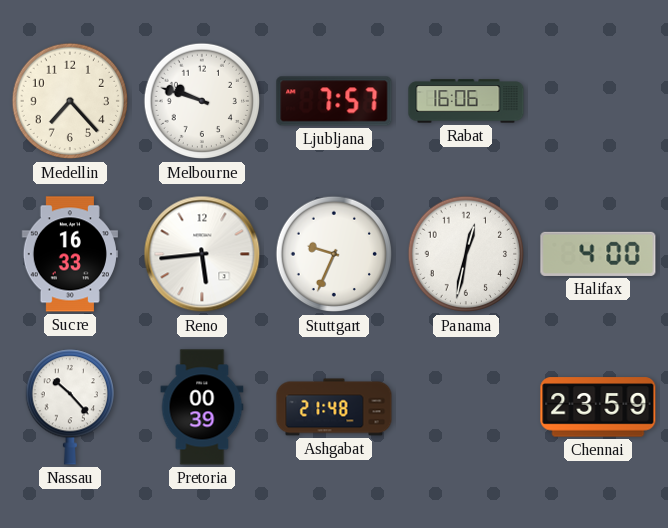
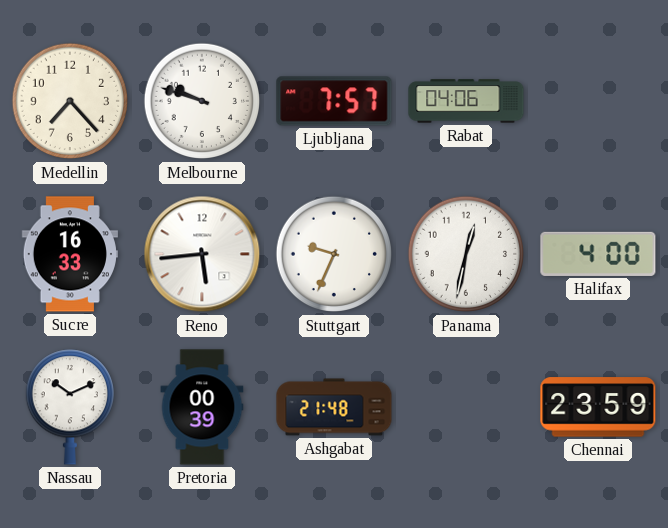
Rabat: 16:06 -> 04:06 (466, 101)
Nassau: 10:23 -> 10:11 (69, 407)
